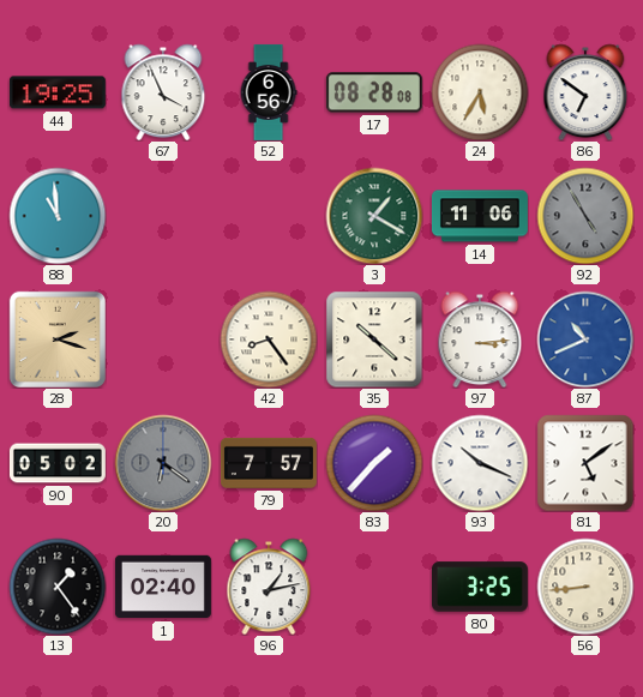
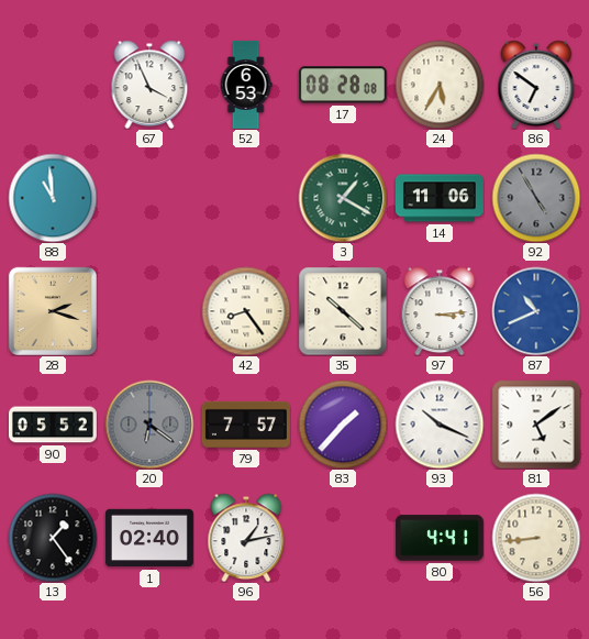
44: 19:25 -> none (58, 92)
52: 6:56 -> 6:53 (246, 85)
90: 05:02 -> 05:52 (53, 425)
80: 3:25 -> 4:41 (440, 538)
